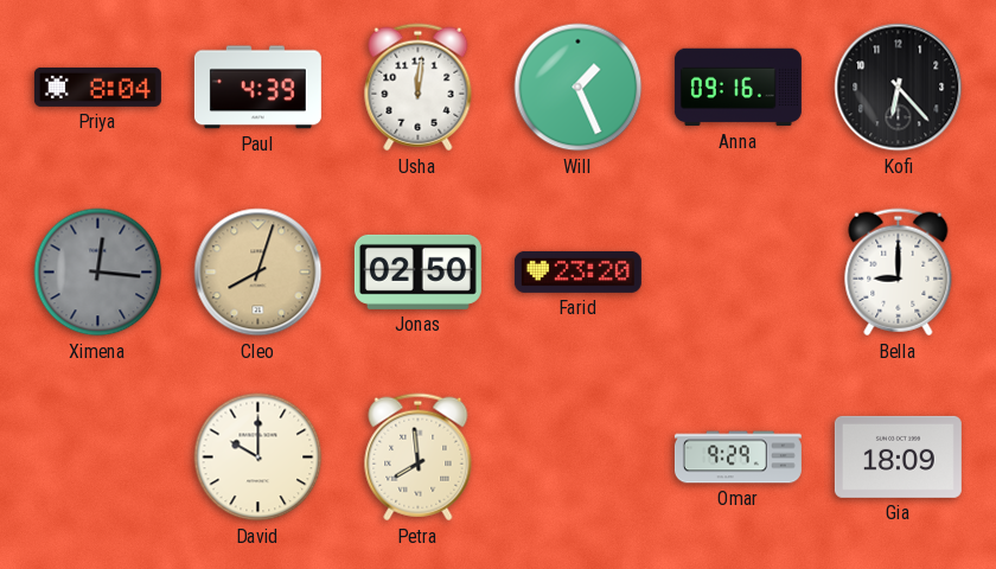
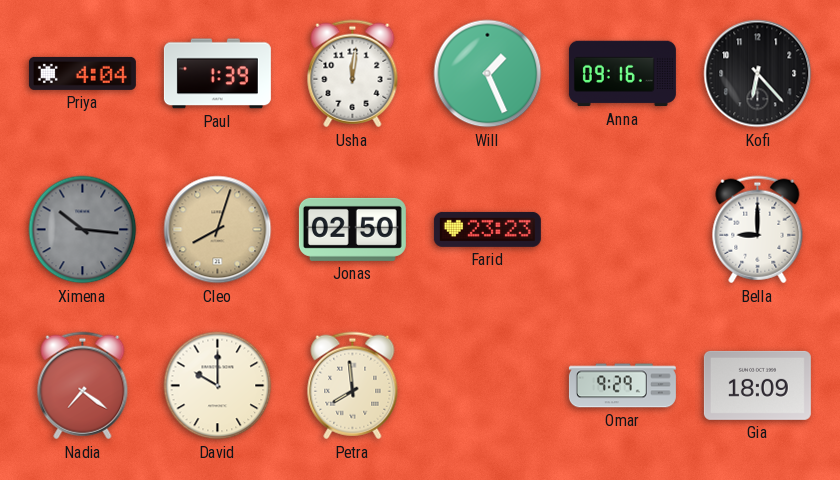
Priya: 8:04 -> 4:04 (82, 73)
Paul: 4:39 -> 1:39 (217, 74)
Ximena: 12:16 -> 10:16 (83, 230)
Farid: 23:20 -> 23:23 (487, 229)
Nadia: none -> 7:21 (83, 386)
